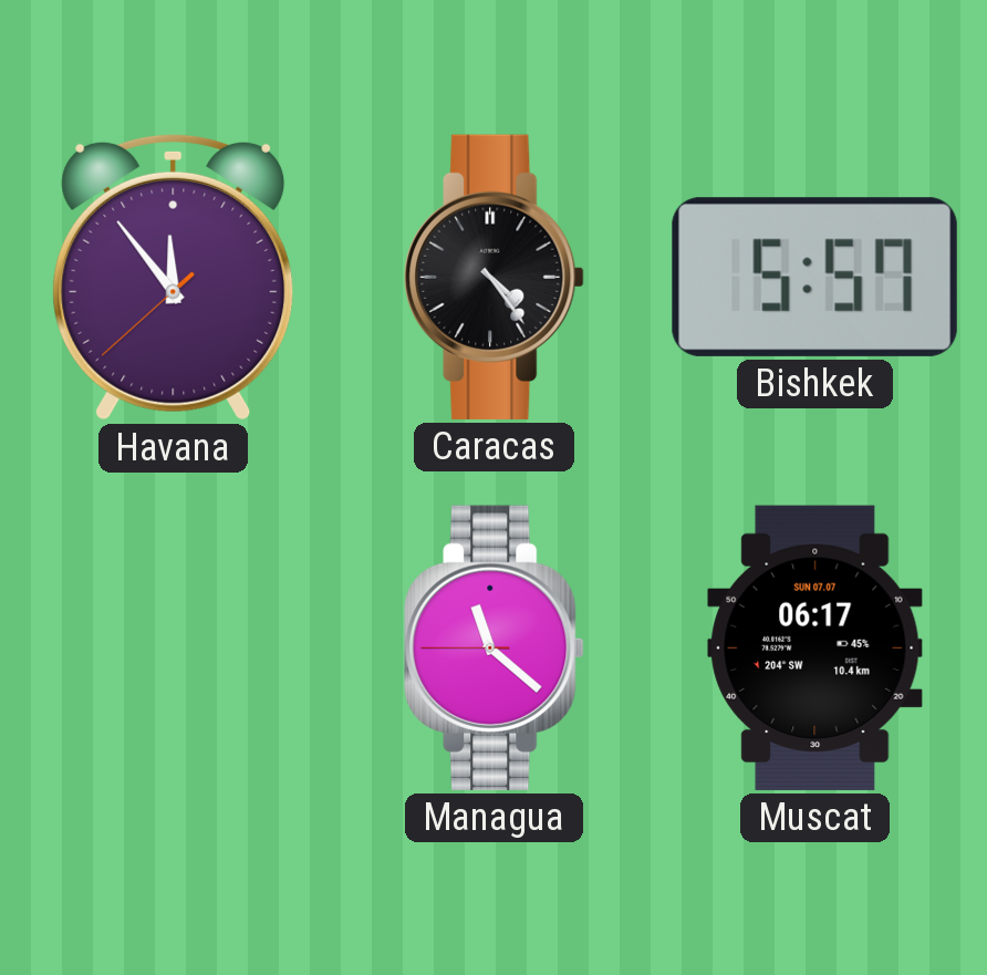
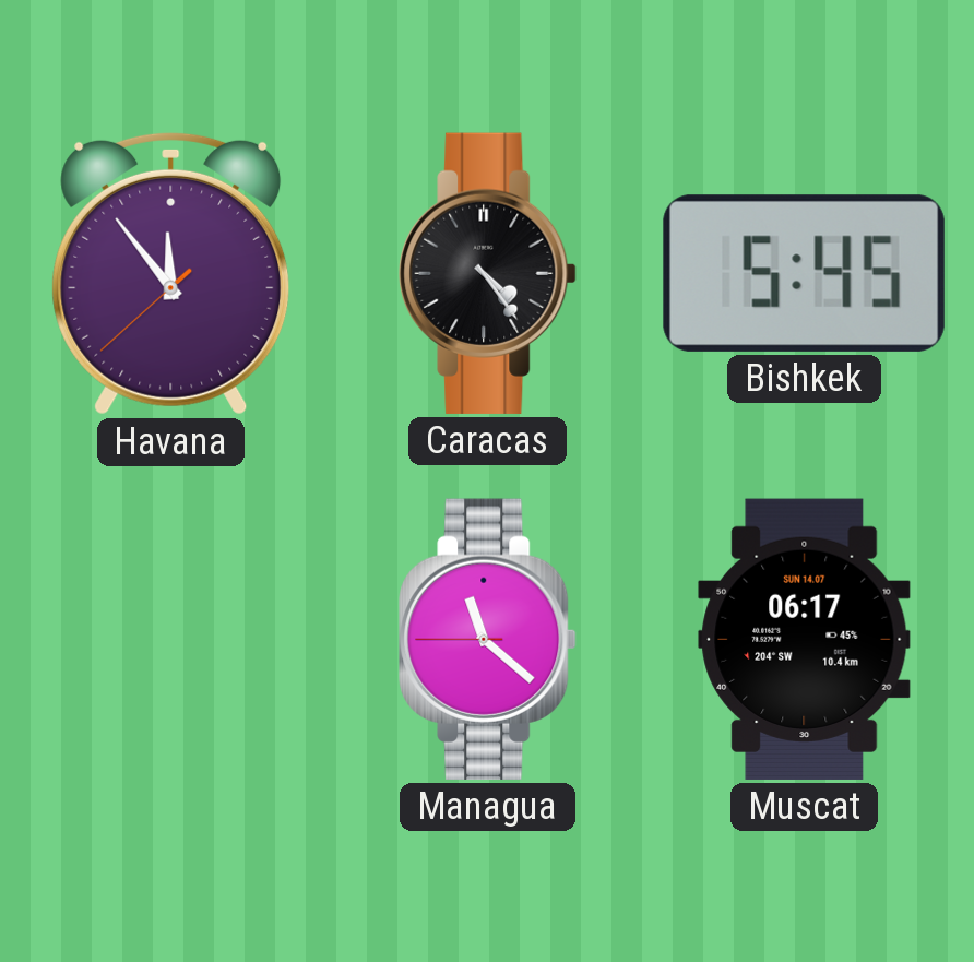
Bishkek: 5:57 -> 5:45 (804, 273)
Muscat date: SUN 07.07 -> SUN 14.07 (805, 639)
